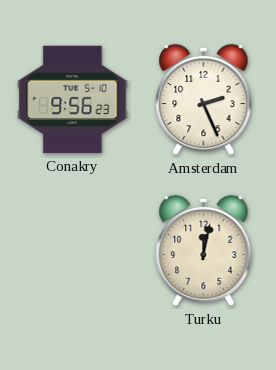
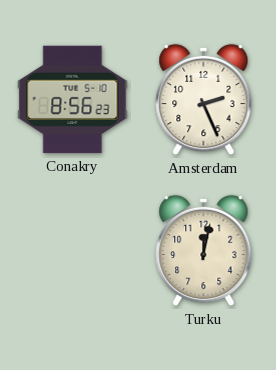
Conakry: 9:56 -> 8:56 (73, 100)
